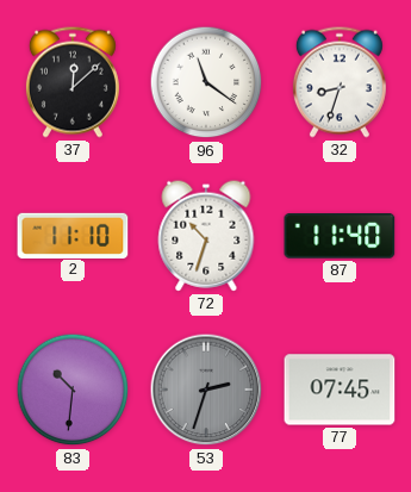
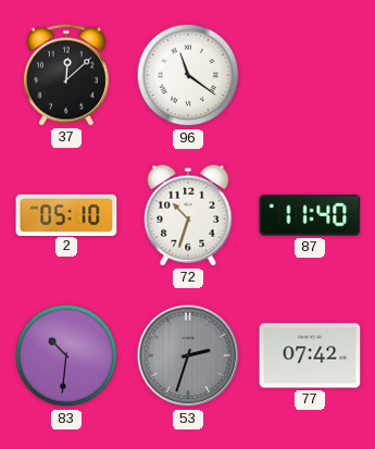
32: 8:33 -> none (340, 82)
2: 11:10 -> 05:10 (66, 214)
77: 07:45 -> 07:42 (310, 356)
